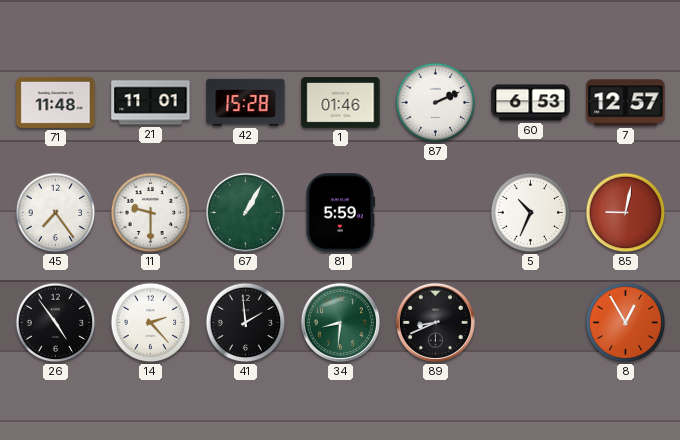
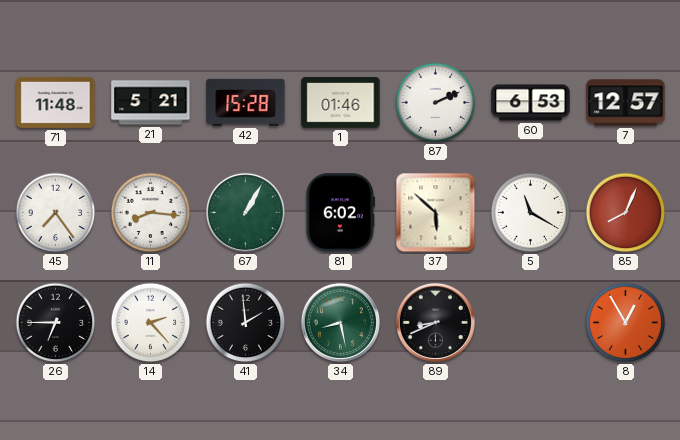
21: 11:01 -> 5:21 (151, 103)
11: 9:30 -> 8:16 (151, 213)
81: 5:59 -> 6:02 (340, 213)
37: none -> 5:52 (436, 213)
5: 10:34 -> 11:20 (531, 213)
85: 9:02 -> 8:04 (626, 213)
26: 4:54 -> 6:45 (56, 323)
34: 8:31 -> 8:28 (340, 322)
